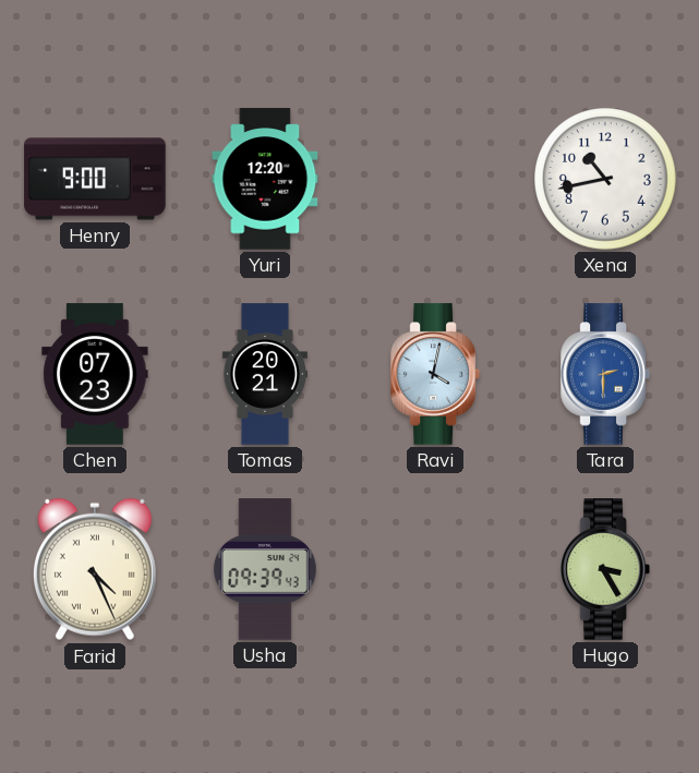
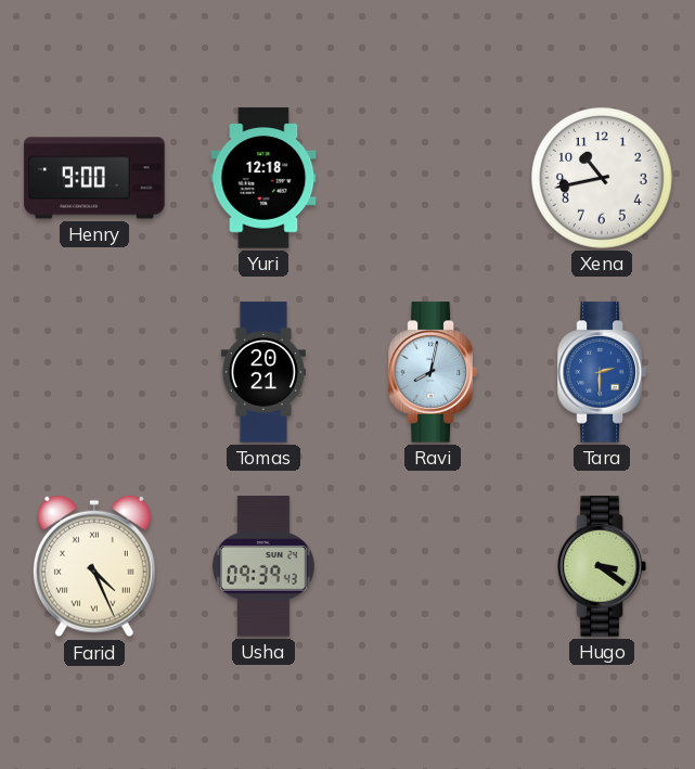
Yuri: 12:20 -> 12:18 (263, 178)
Chen: 07:23 -> none (95, 374)
Ravi: 4:02 -> 8:02 (433, 372)
Hugo: 3:25 -> 3:21 (602, 566)
